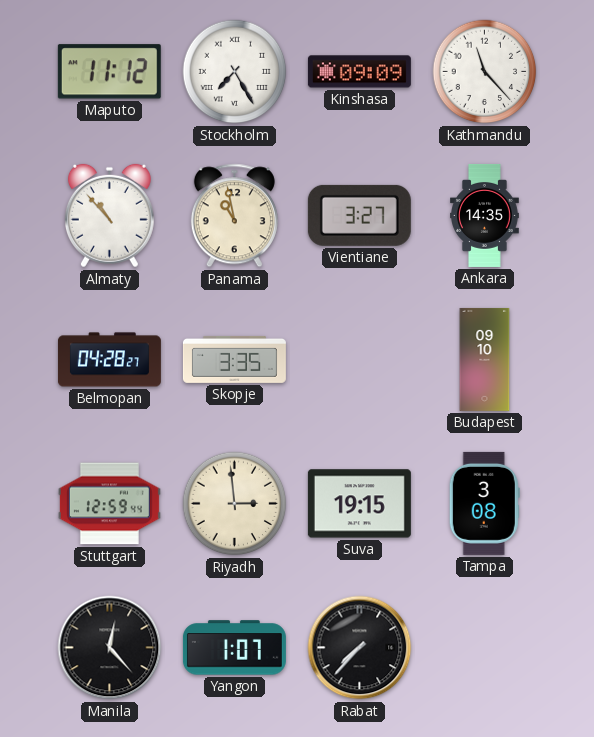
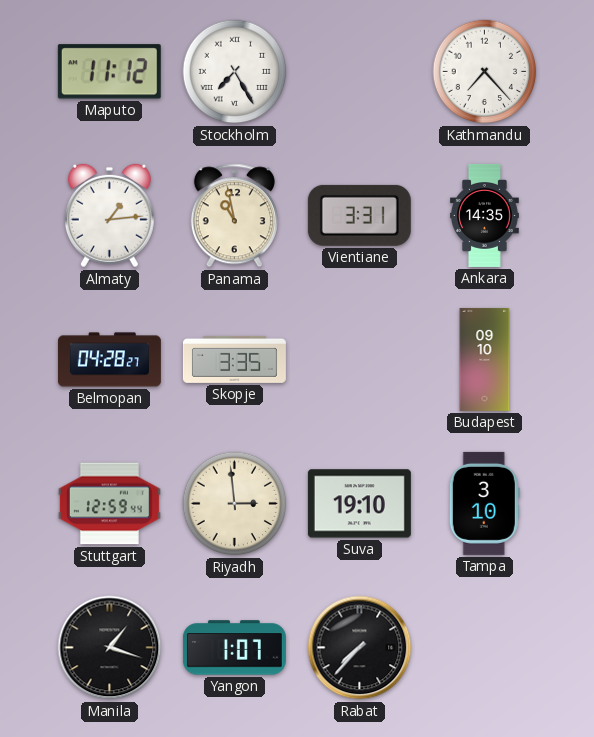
Kinshasa: 09:09 -> none (359, 72)
Kathmandu: 11:23 -> 7:23 (485, 72)
Almaty: 10:53 -> 1:14 (109, 216)
Vientiane: 3:27 -> 3:31 (359, 215)
Suva: 19:15 -> 19:10 (359, 504)
Tampa: 3:08 -> 3:10 (484, 503)
Manila: 12:23 -> 1:18 (110, 648)
